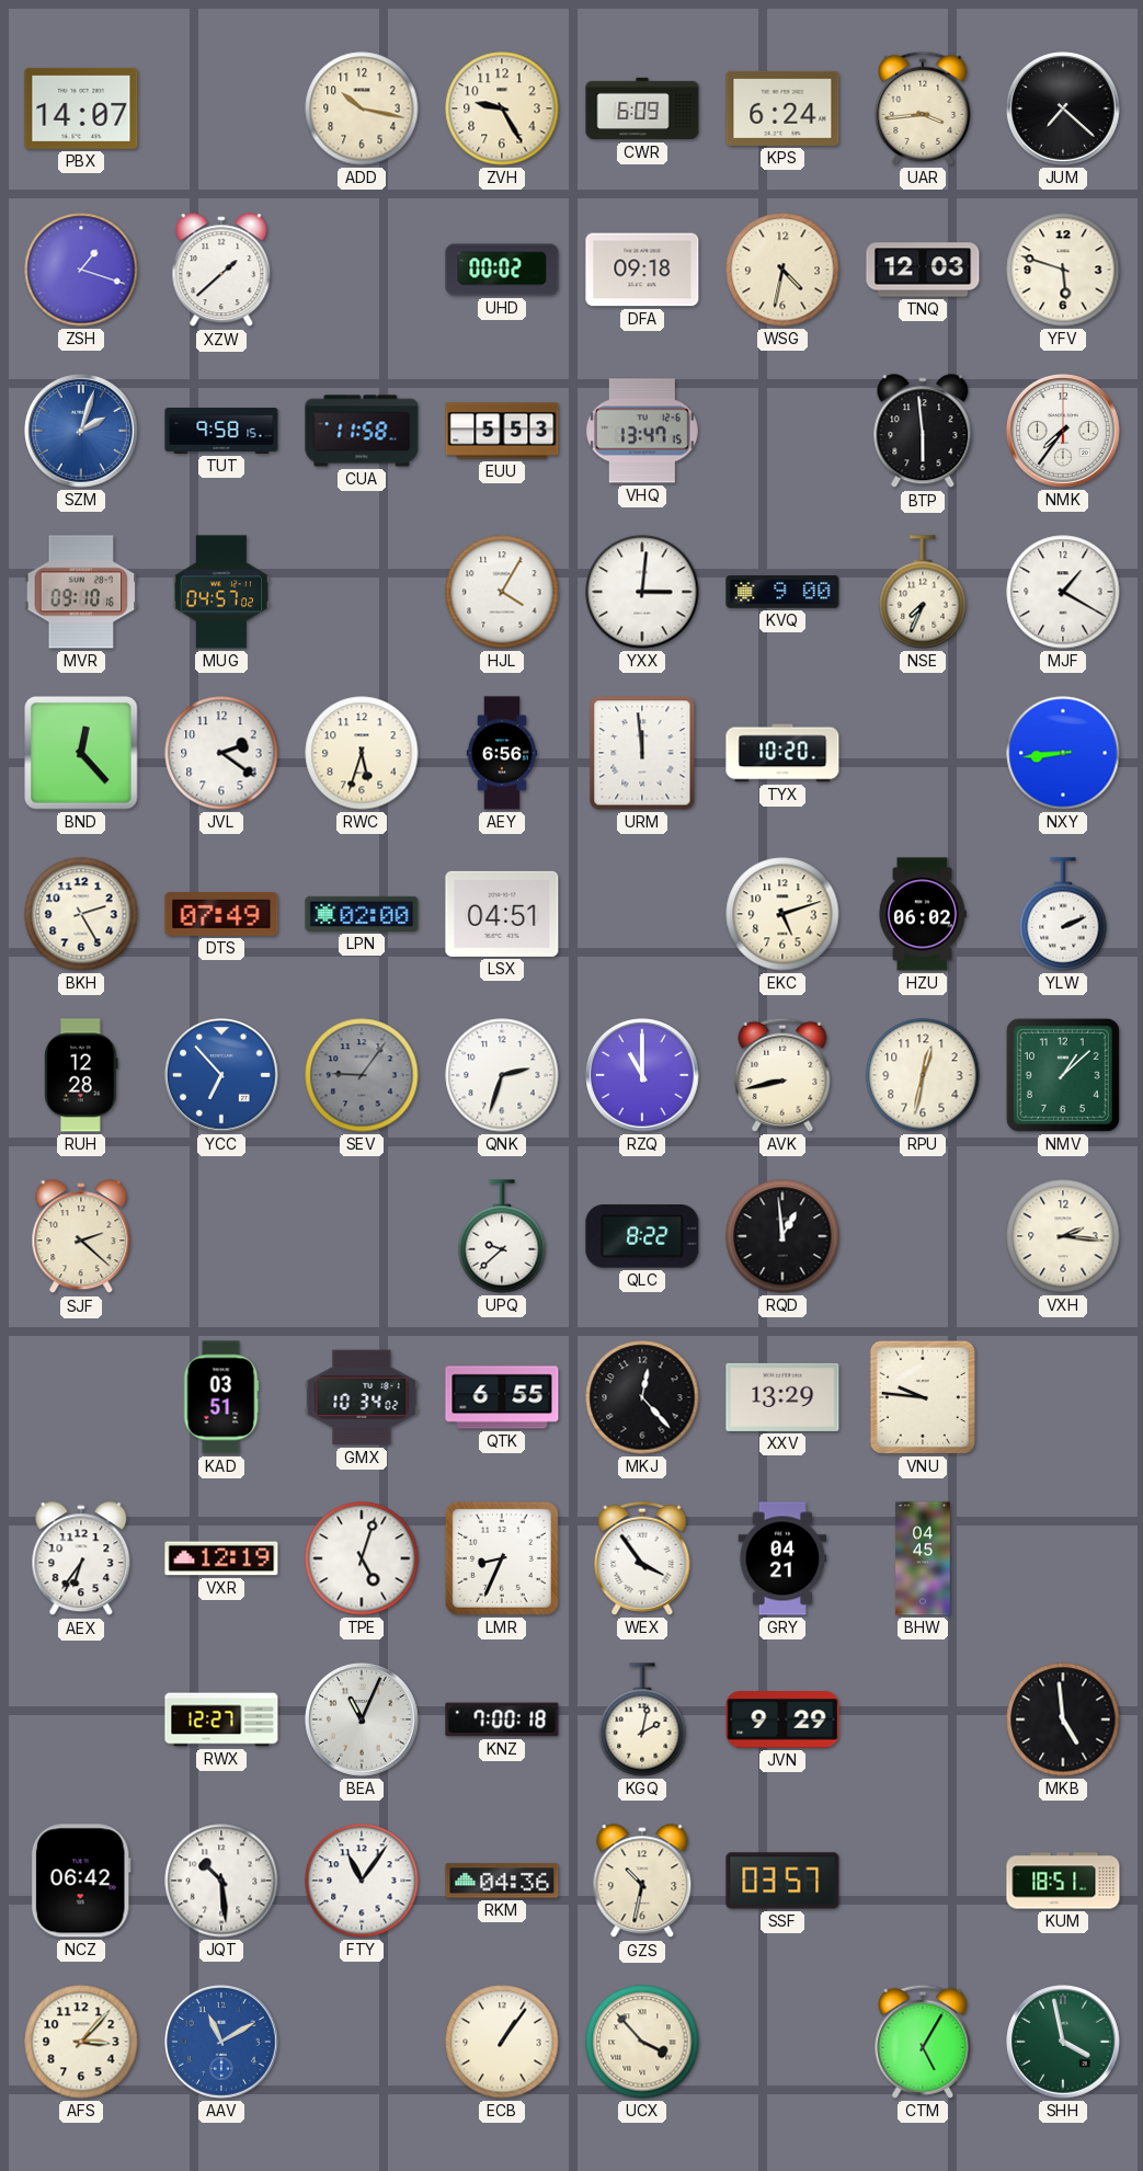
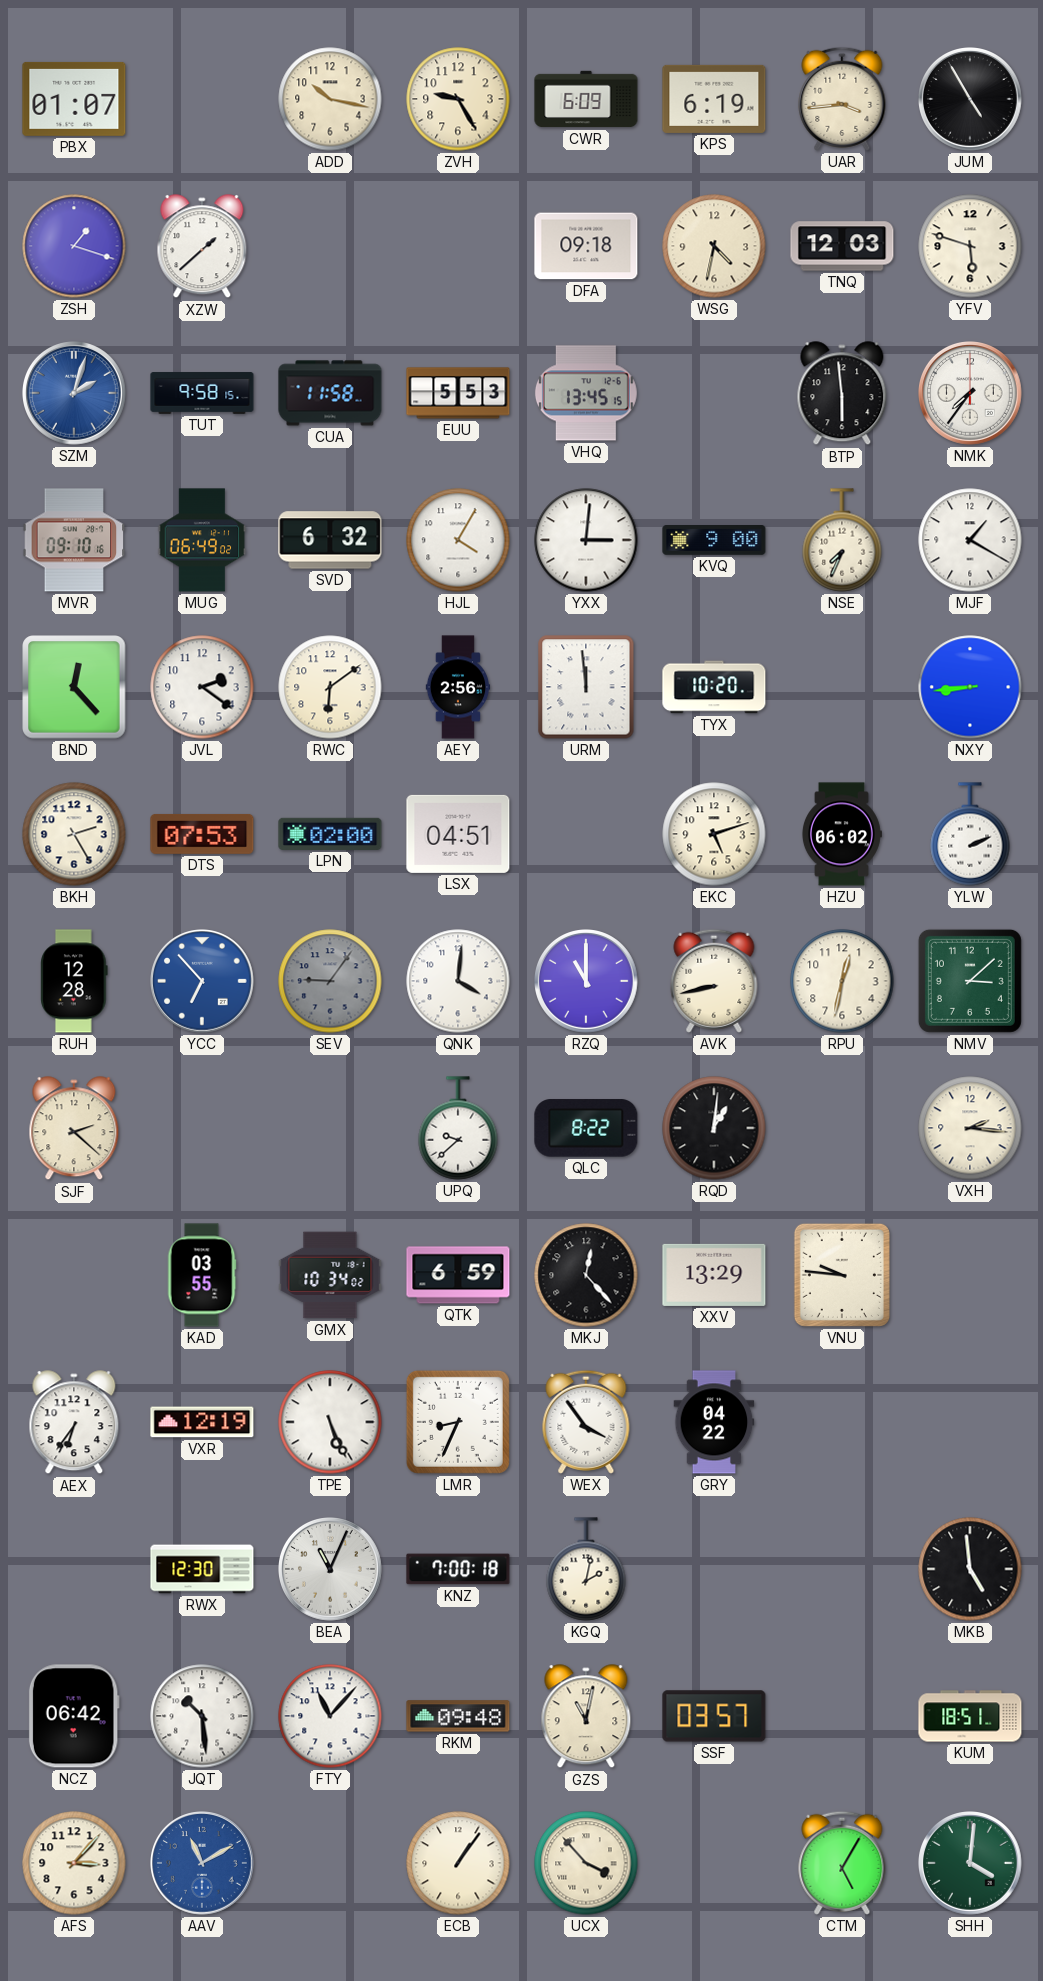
PBX: 14:07 -> 01:07 (74, 99)
KPS: 6:24 -> 6:19 (714, 99)
JUM: 7:22 -> 4:55 (971, 100)
UHD: 00:02 -> none (502, 270)
VHQ: 13:47 -> 13:45 (586, 393)
MUG: 04:57 -> 06:49 (202, 540)
SVD: none -> 6:32 (330, 540)
RWC: 5:33 -> 6:09 (330, 687)
AEY: 6:56 -> 2:56 (458, 687)
DTS: 07:49 -> 07:53 (202, 834)
QNK: 2:33 -> 4:01 (458, 981)
NMV: 1:08 -> 3:08 (970, 981)
RQD: 12:59 -> 1:01 (714, 1128)
KAD: 03:51 -> 03:55 (202, 1275)
QTK: 6:55 -> 6:59 (458, 1275)
TPE: 5:03 -> 5:26 (330, 1422)
GRY: 04:21 -> 04:22 (714, 1422)
BHW: 04:45 -> none (923, 1558)
RWX: 12:27 -> 12:30 (202, 1569)
JVN: 9:29 -> none (782, 1719)
FTY: 11:06 -> 11:07 (330, 1716)
RKM: 04:36 -> 09:48 (458, 1716)
GZS: 10:32 -> 11:02 (586, 1717)
SHH: 3:58 -> 4:01 (971, 1864)
